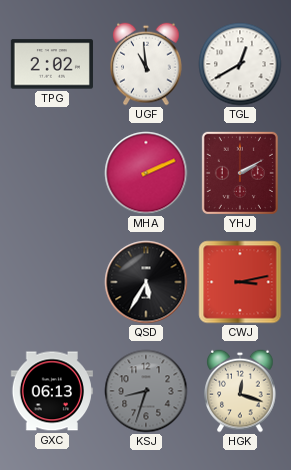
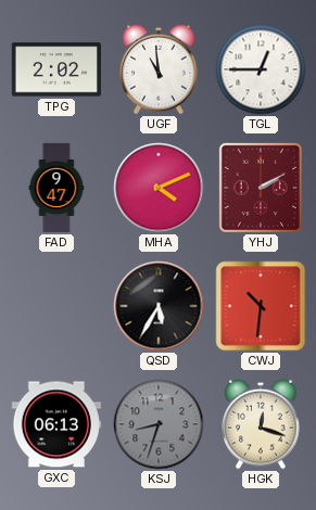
TGL: 12:40 -> 12:45 (261, 69)
FAD: none -> 9:47 (56, 188)
MHA: 2:11 -> 4:11 (159, 188)
CWJ: 3:13 -> 10:31 (261, 306)
